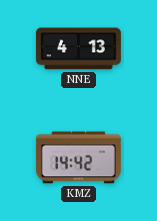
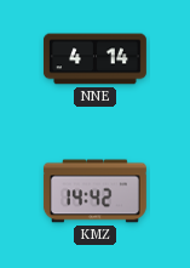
NNE: 4:13 -> 4:14 (96, 59)
